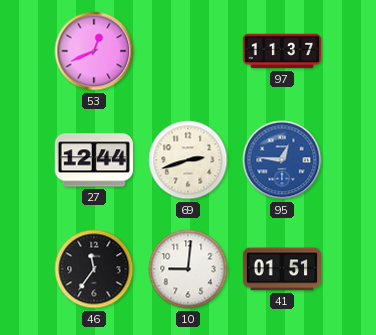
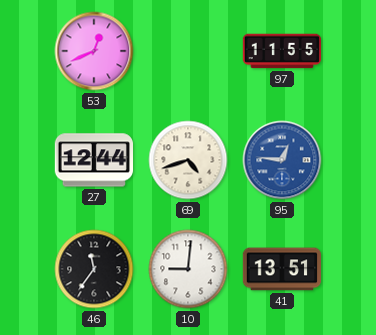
97: 11:37 -> 11:55 (282, 51)
69: 2:42 -> 4:42 (188, 160)
41: 01:51 -> 13:51 (281, 269)
